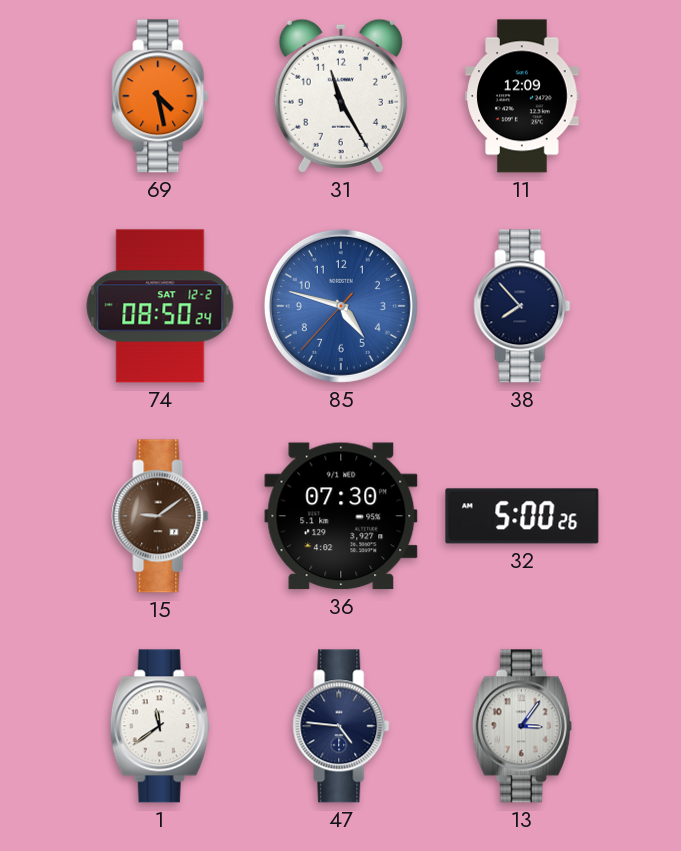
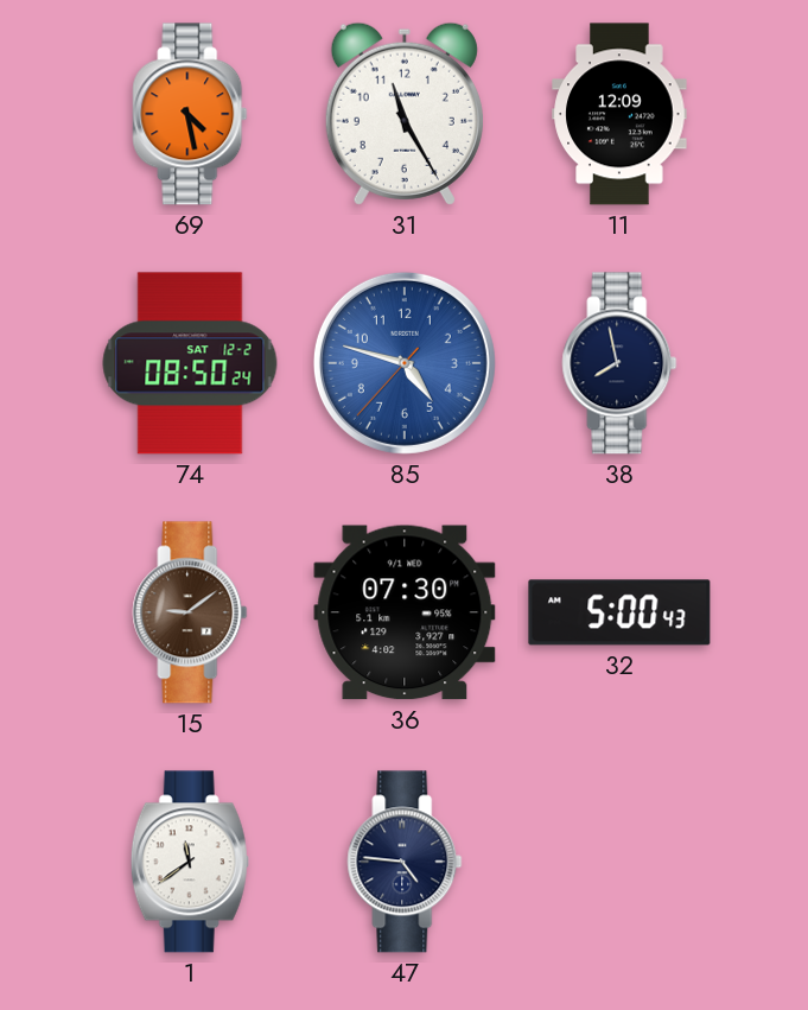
38: 7:53 -> 7:58 (619, 363)
32: 5:00:26 -> 5:00:43 (619, 612)
13: 3:06 -> none (522, 726)
